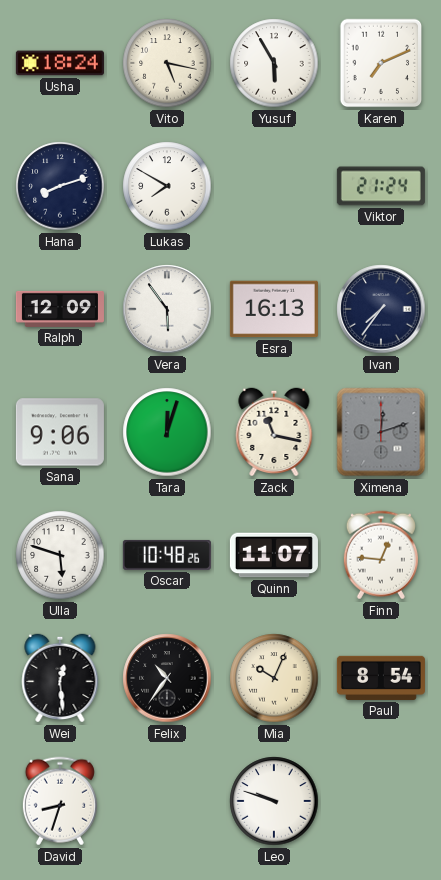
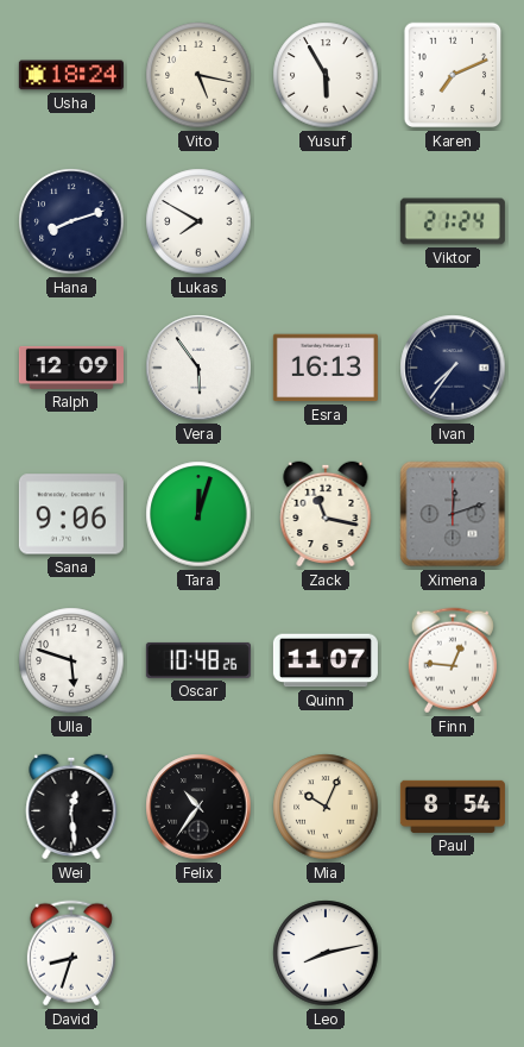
Leo: 9:48 -> 8:13 (326, 953)
